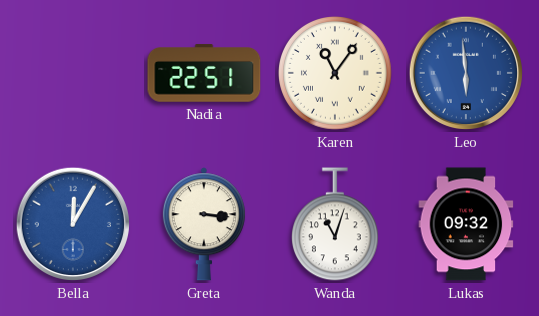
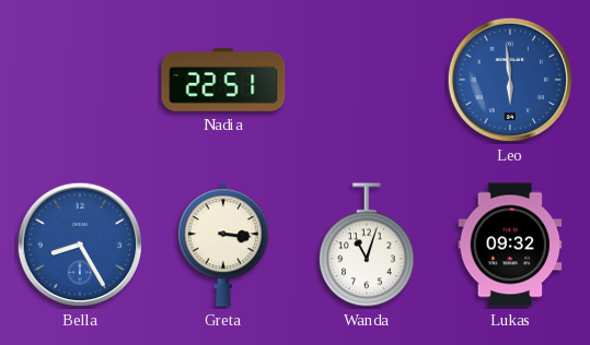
Karen: 11:06 -> none (336, 74)
Bella: 12:05 -> 8:25 (80, 245)
